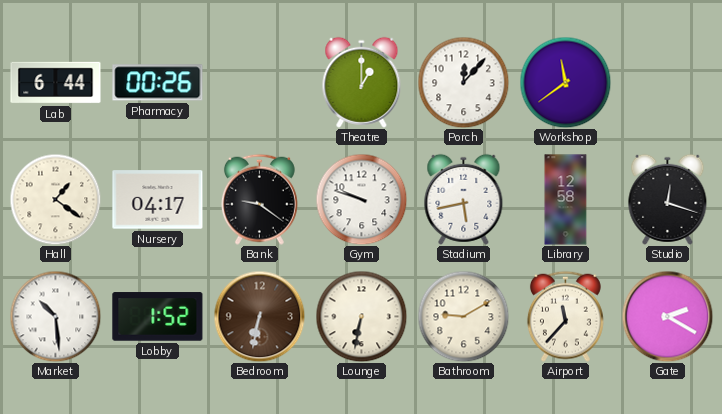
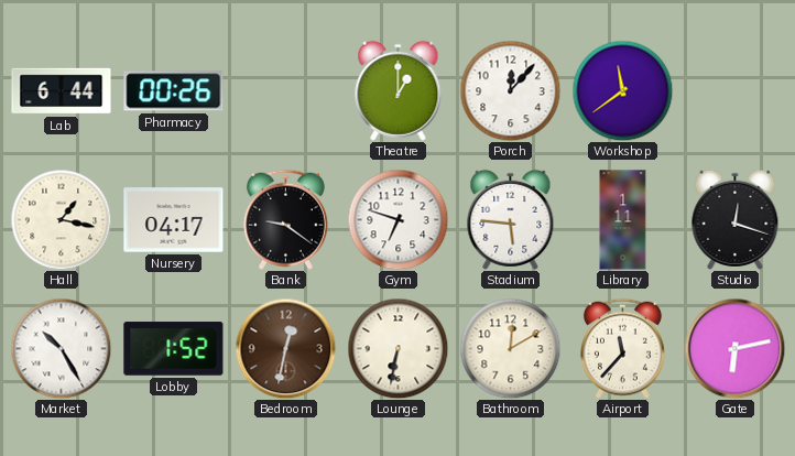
Hall: 1:21 -> 1:17 (61, 219)
Gym: 9:48 -> 6:48 (397, 219)
Stadium: 5:43 -> 5:46 (511, 219)
Library: 12:58 -> 1:11 (623, 220)
Market: 10:29 -> 10:25 (61, 348)
Bedroom: 6:32 -> 12:32 (285, 348)
Bathroom: 9:10 -> 12:10 (510, 348)
Gate: 2:20 -> 6:13 (734, 348)
